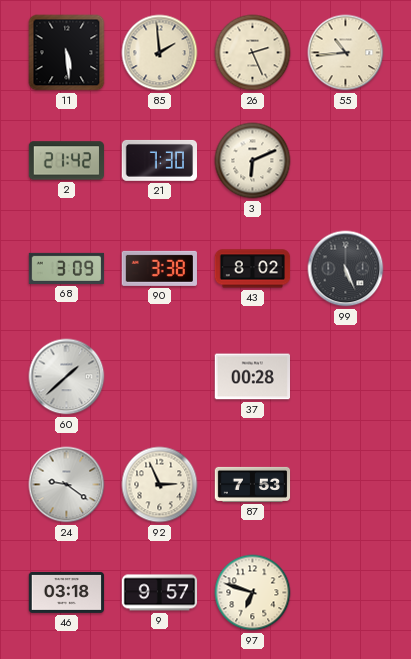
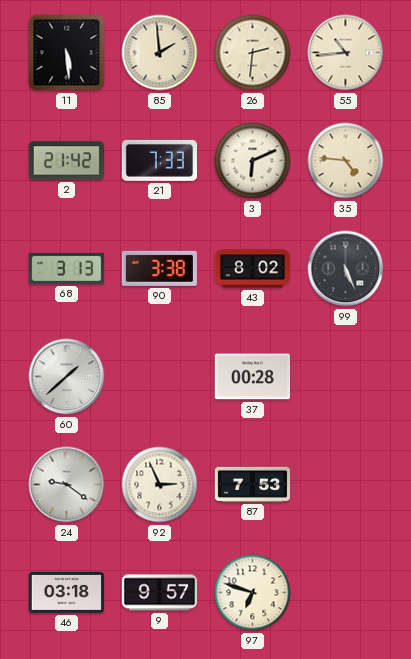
26: 2:26 -> 2:31 (253, 53)
21: 7:30 -> 7:33 (159, 160)
35: none -> 4:46 (346, 161)
68: 3:09 -> 3:13 (67, 268)
